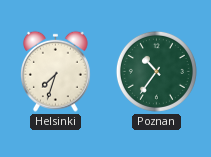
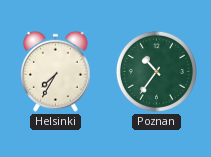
Helsinki: 7:33 -> 7:35 (56, 71)
